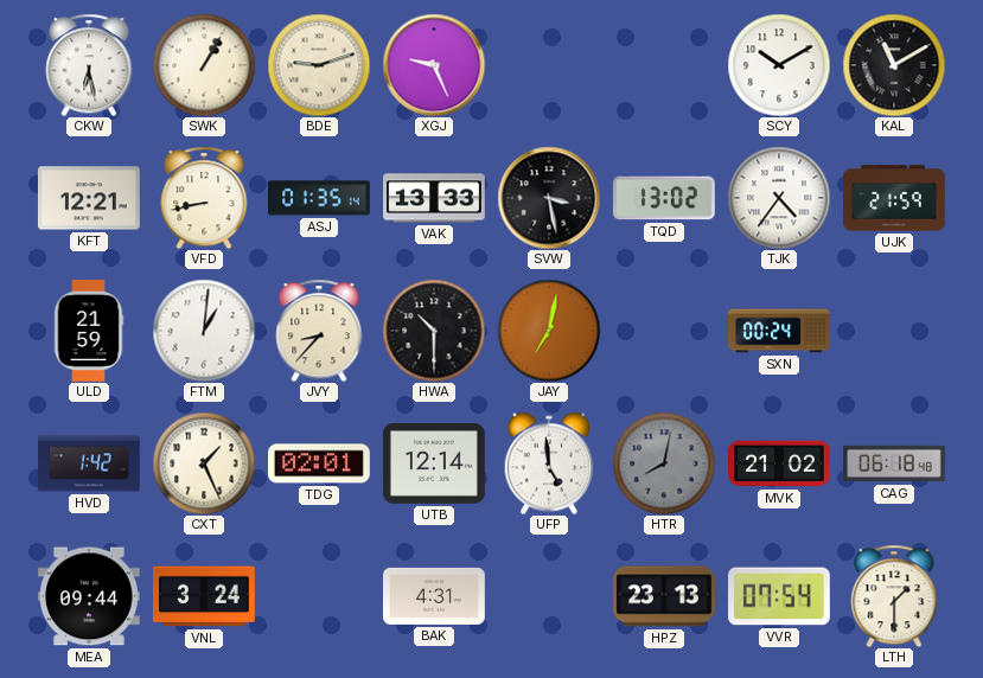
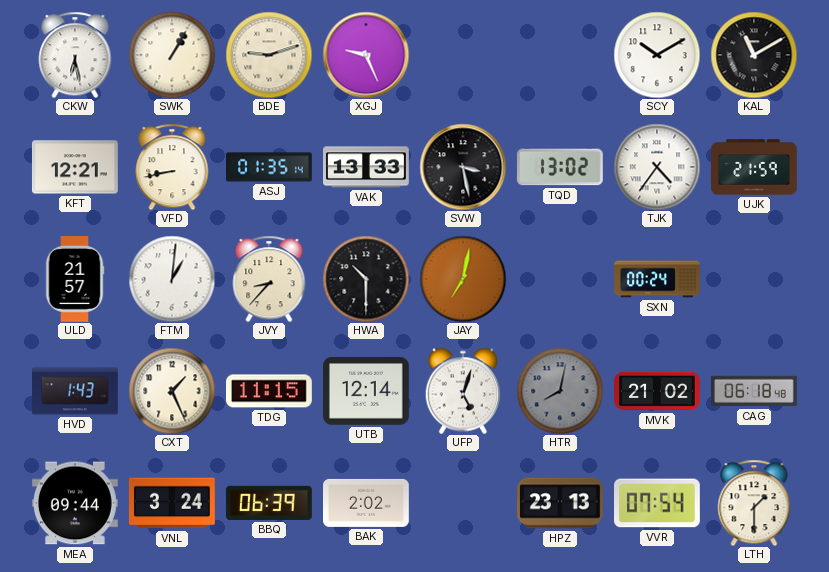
ULD: 21:59 -> 21:57 (75, 280)
HVD: 1:42 -> 1:43 (76, 391)
TDG: 02:01 -> 11:15 (270, 391)
UFP: 4:59 -> 5:03 (463, 391)
BBQ: none -> 06:39 (269, 503)
BAK: 4:31 -> 2:02 (367, 503)
